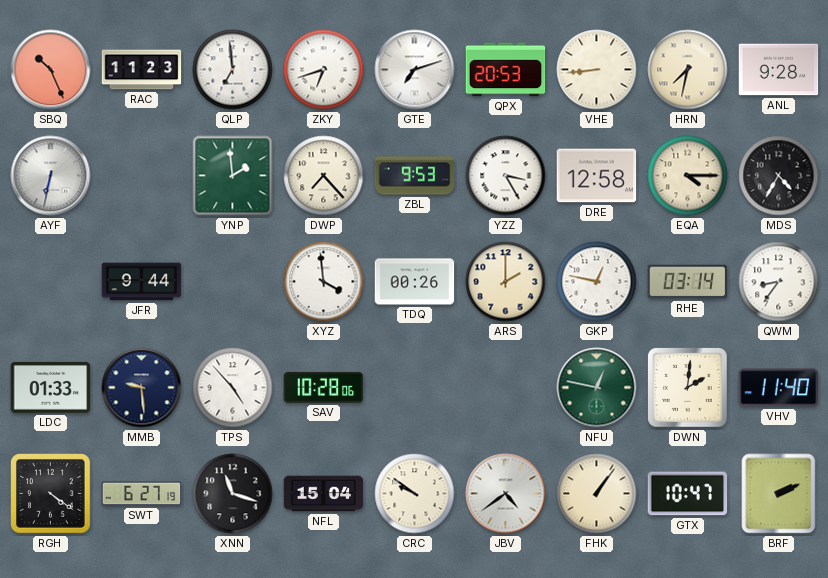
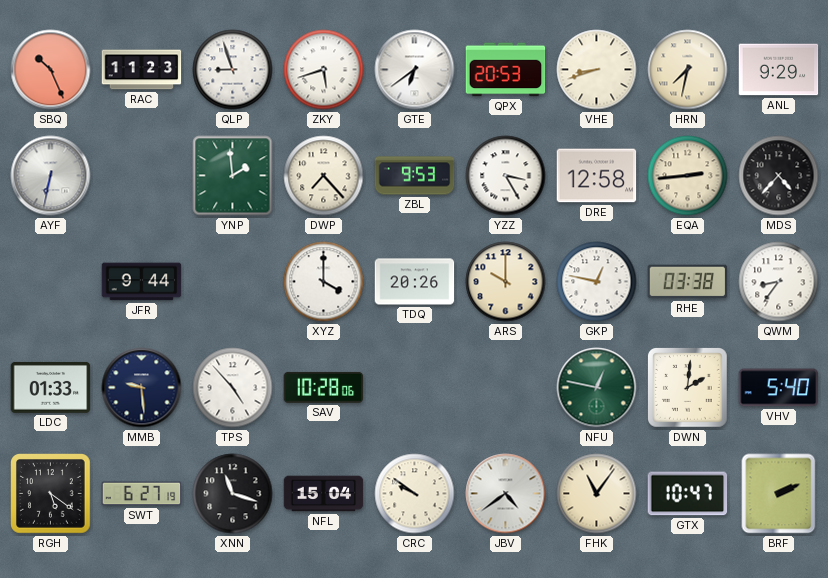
QLP: 6:59 -> 8:57 (233, 70)
ZKY: 6:42 -> 5:42 (324, 70)
GTE: 7:12 -> 6:39 (415, 70)
VHE: 8:44 -> 8:42 (597, 70)
ANL: 9:28 -> 9:29 (779, 70)
EQA: 4:15 -> 2:44 (688, 176)
MDS: 4:35 -> 4:37 (779, 176)
XYZ: 3:59 -> 4:00 (324, 282)
TDQ: 00:26 -> 20:26 (415, 282)
ARS: 2:00 -> 10:00 (506, 282)
RHE: 03:14 -> 03:38 (688, 282)
VHV: 11:40 -> 5:40 (779, 388)
RGH: 4:21 -> 5:21 (51, 494)
FHK: 1:06 -> 11:06 (597, 494)
